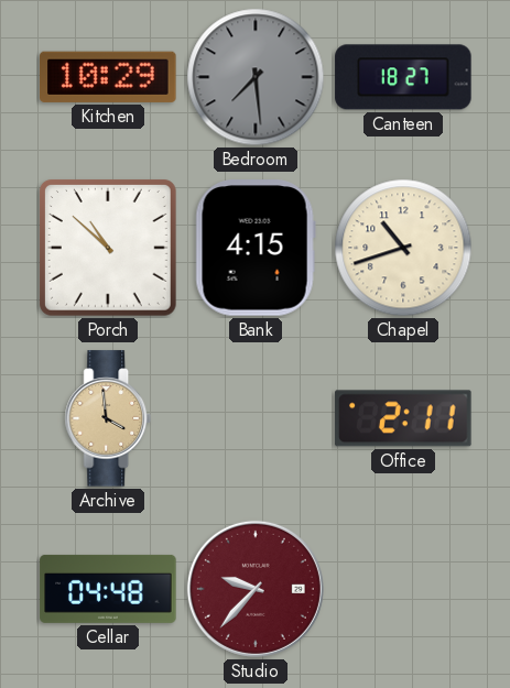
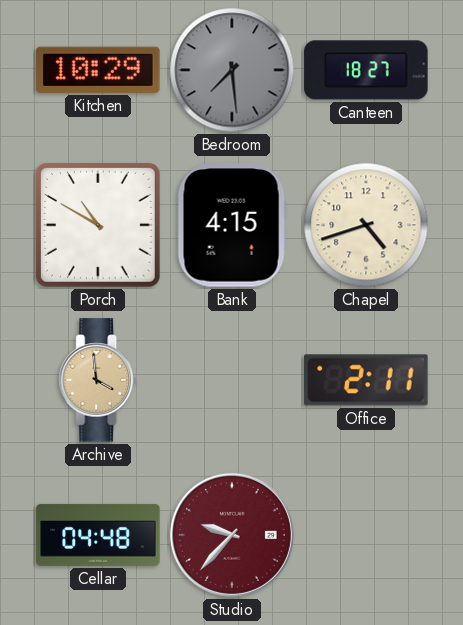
Porch: 10:52 -> 10:50 (98, 225)
Chapel: 10:42 -> 4:42 (366, 225)
